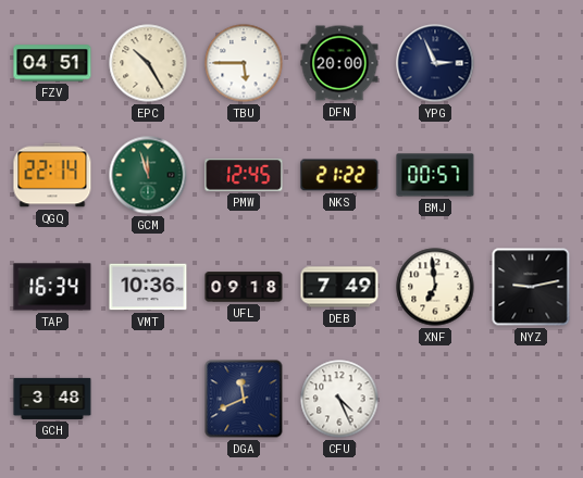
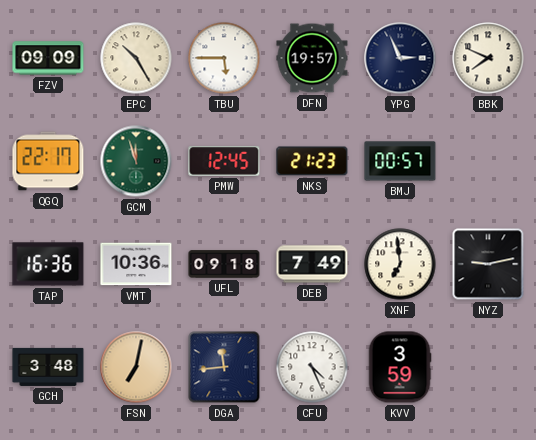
FZV: 04:51 -> 09:09 (48, 58)
DFN: 20:00 -> 19:57 (312, 58)
BBK: none -> 7:49 (488, 58)
QGQ: 22:14 -> 22:17 (48, 161)
NKS: 21:22 -> 21:23 (312, 161)
TAP: 16:34 -> 16:36 (48, 264)
FSN: none -> 7:02 (136, 367)
DGA: 11:41 -> 11:44 (224, 367)
KVV: none -> 3:59 (400, 367)
